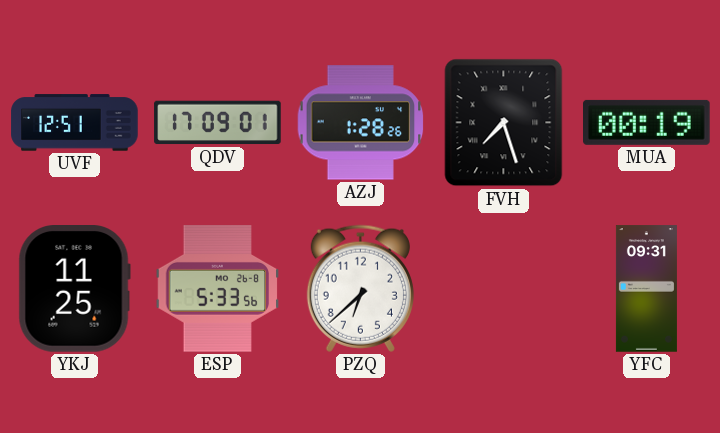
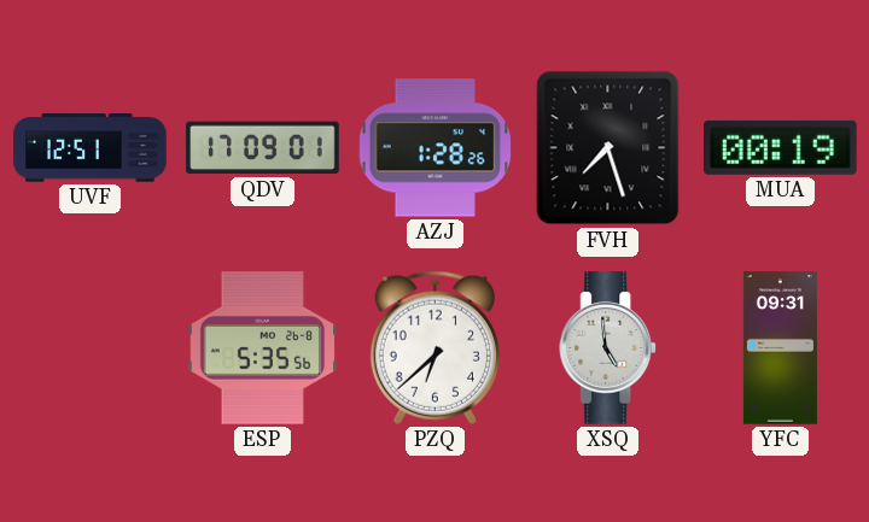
YKJ: 11:25 -> none (74, 289)
ESP: 5:33 -> 5:35 (263, 348)
XSQ: none -> 4:59 (608, 348)
